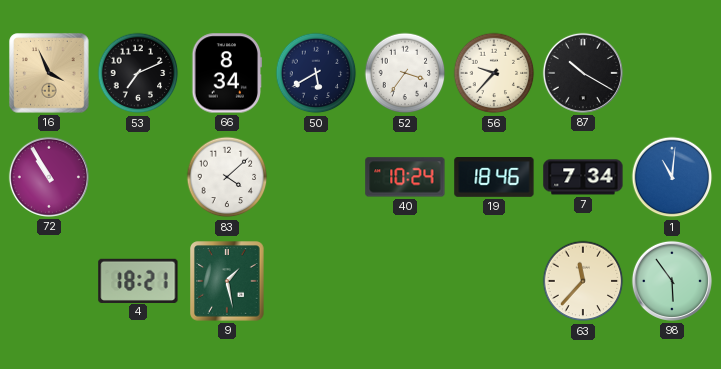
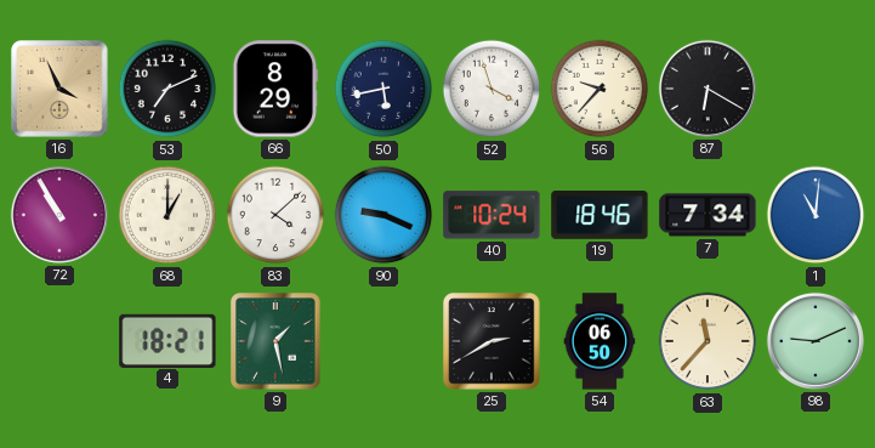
66: 8:34 -> 8:29 (274, 89)
50: 5:40 -> 5:43 (383, 89)
52: 3:36 -> 3:57 (492, 89)
87: 10:20 -> 6:20 (708, 89)
68: none -> 1:00 (167, 215)
90: none -> 9:19 (383, 215)
25: none -> 2:40 (492, 341)
54: none -> 06:50 (600, 341)
98: 5:54 -> 9:11 (816, 341)
